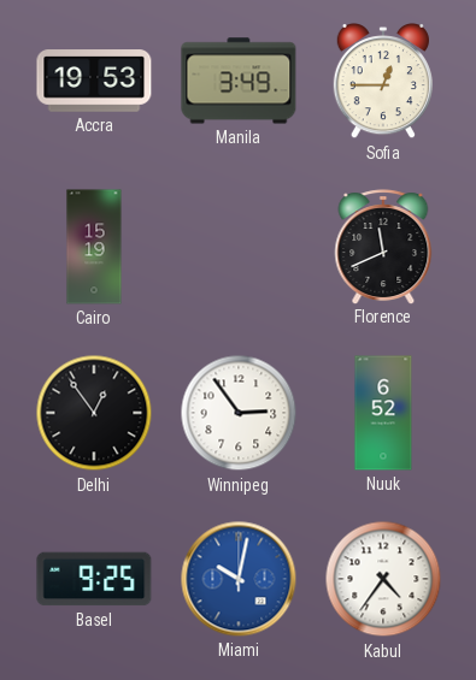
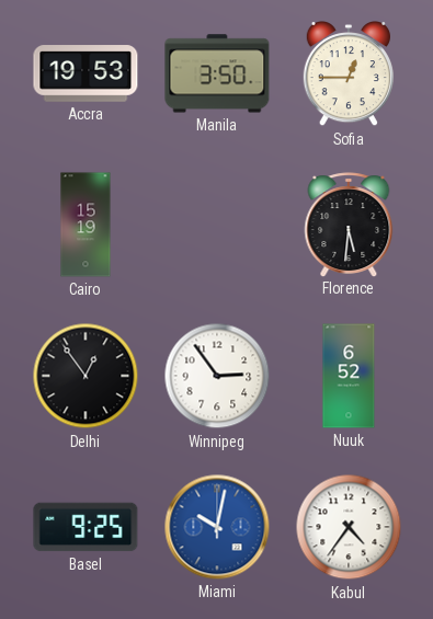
Manila: 3:49 -> 3:50 (217, 73)
Florence: 11:41 -> 5:31 (349, 225)
